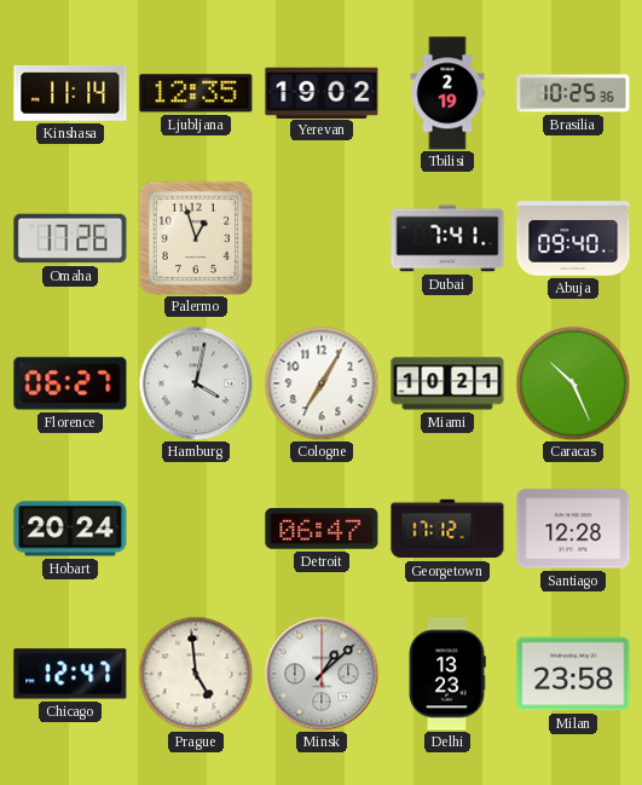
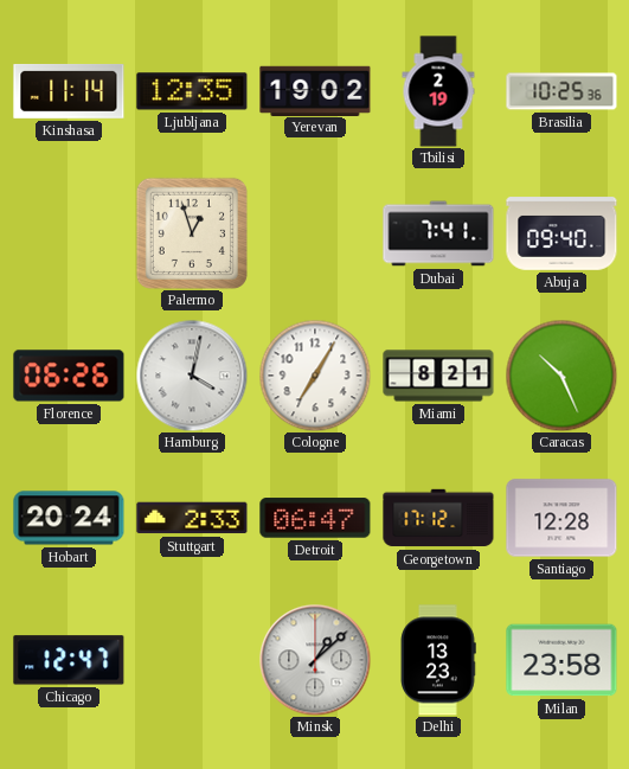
Omaha: 17:26 -> none (70, 238)
Florence: 06:27 -> 06:26 (69, 376)
Miami: 10:21 -> 8:21 (438, 376)
Stuttgart: none -> 2:33 (192, 518)
Prague: 4:59 -> none (196, 674)
